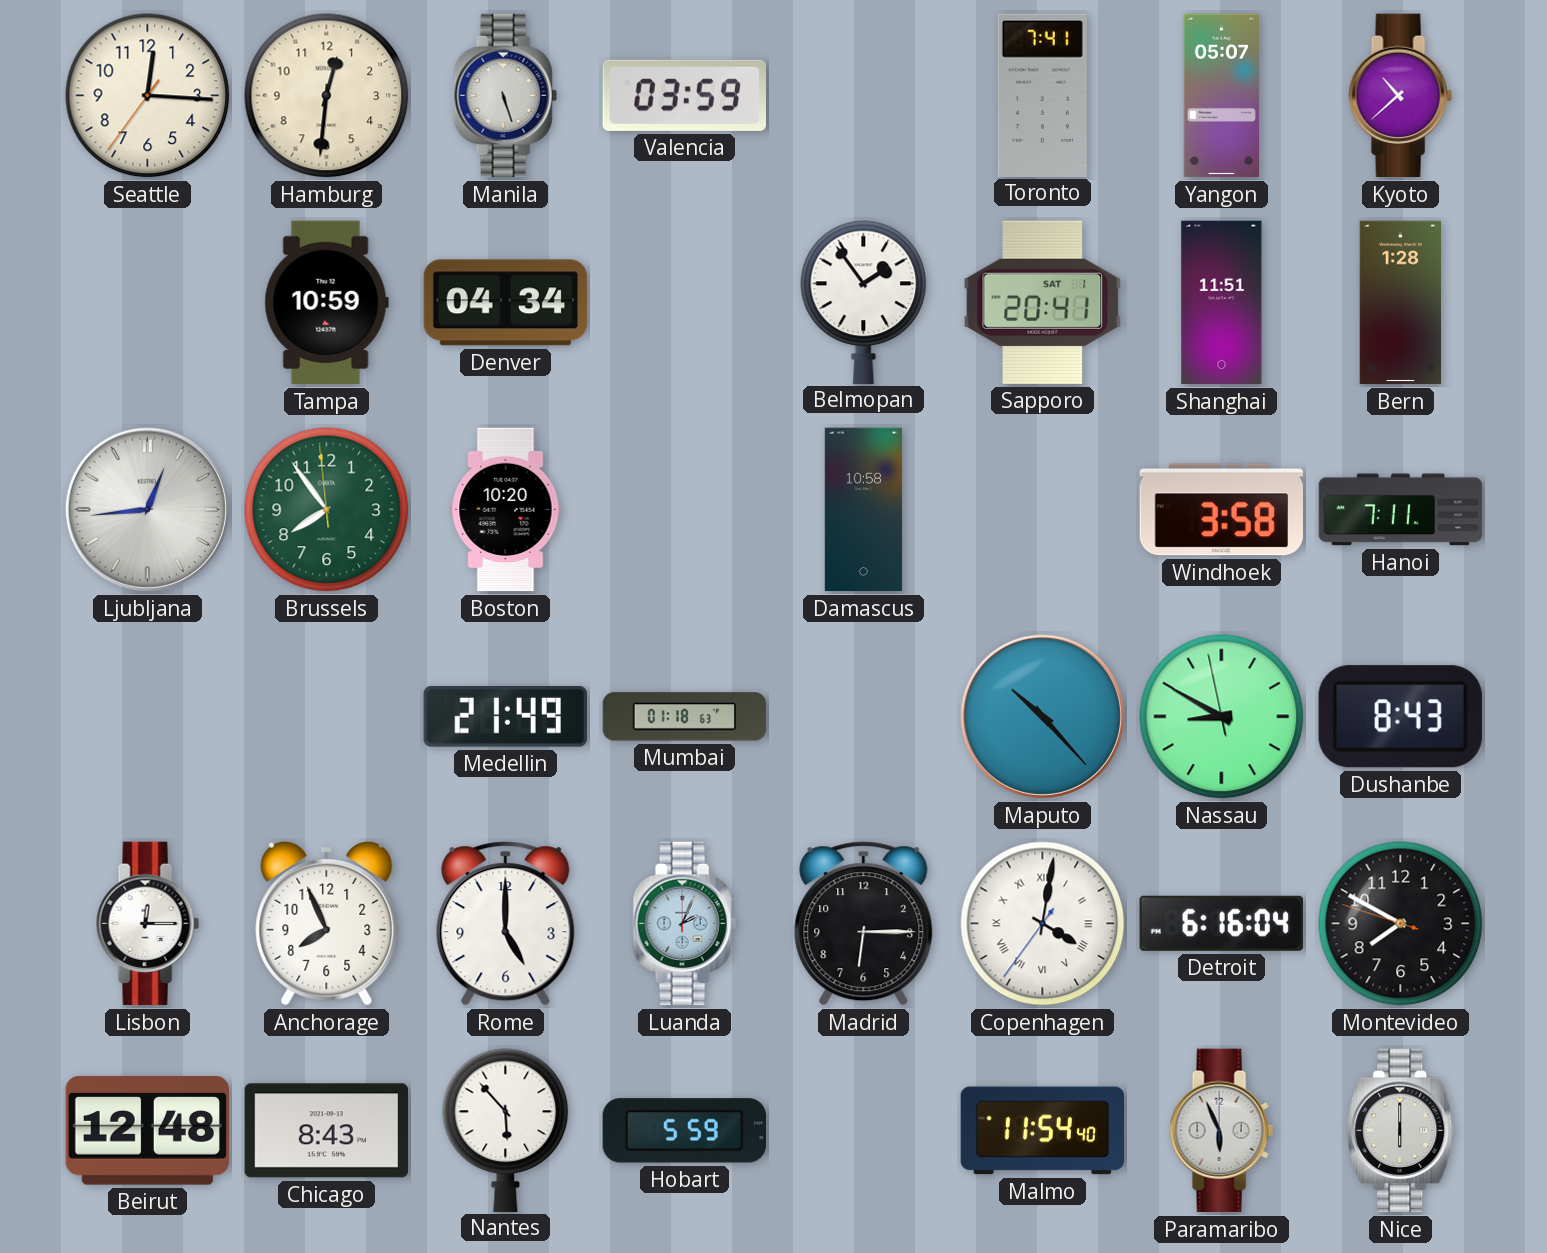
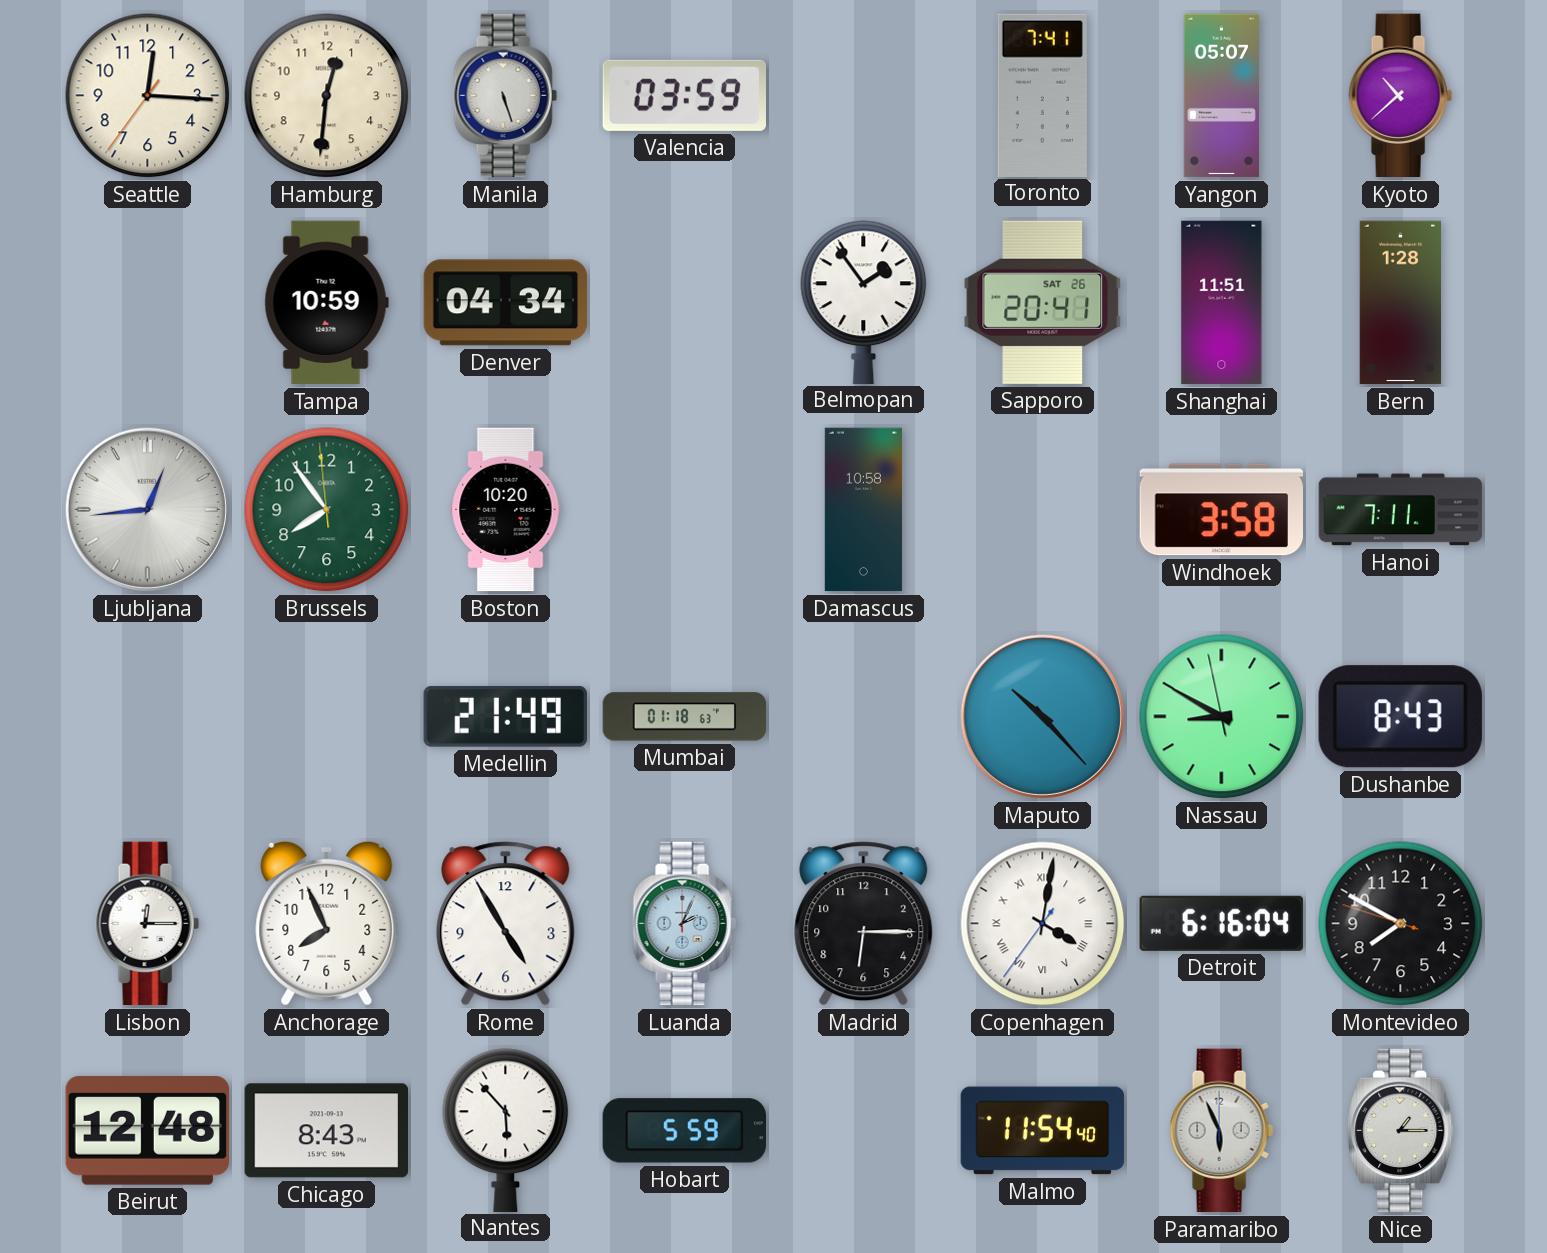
Sapporo date: SAT 1 -> SAT 26 (1043, 302)
Rome: 5:00 -> 4:55 (506, 924)
Nice: 6:00 -> 1:15 (1401, 1131)
